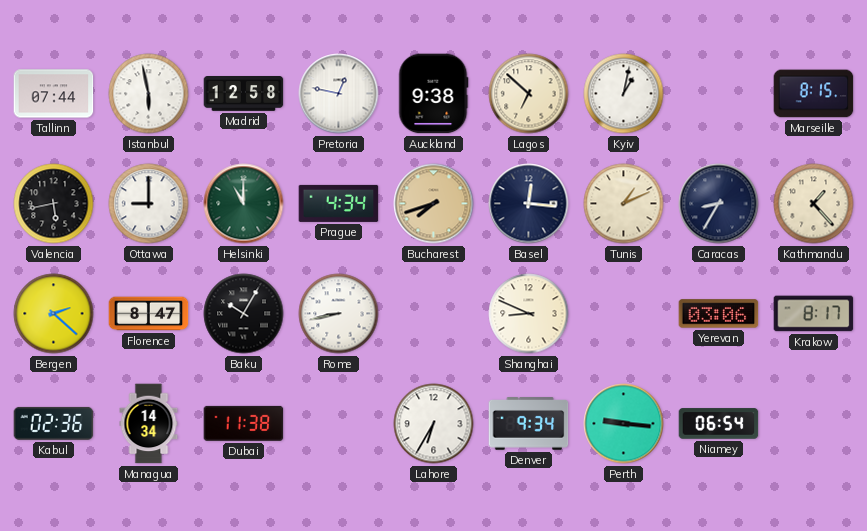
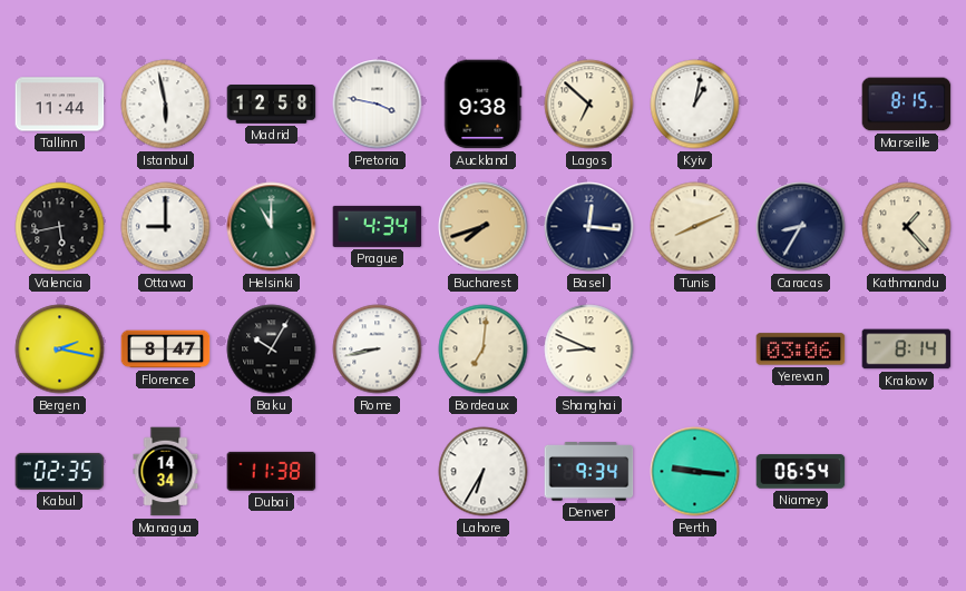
Tallinn: 07:44 -> 11:44 (60, 105)
Pretoria: 12:47 -> 3:47 (378, 105)
Tunis: 1:11 -> 8:11 (695, 227)
Bergen: 2:22 -> 2:17 (60, 349)
Bordeaux: none -> 7:01 (484, 349)
Krakow: 8:17 -> 8:14 (907, 349)
Kabul: 02:36 -> 02:35 (60, 471)
